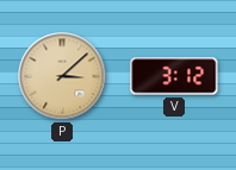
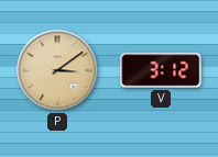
P: 3:08 -> 3:09 (57, 70)
